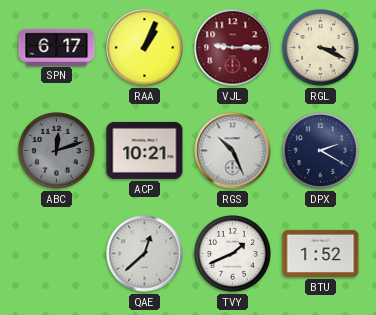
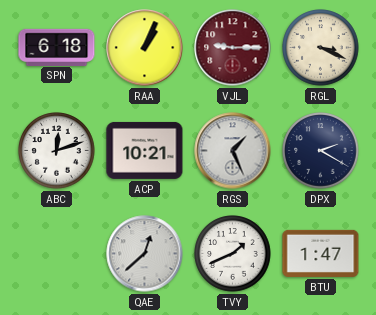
SPN: 6:17 -> 6:18 (57, 47)
ABC dial: grey -> white (57, 151)
RGS: 10:26 -> 1:26 (233, 151)
BTU: 1:52 -> 1:47 (321, 253)
